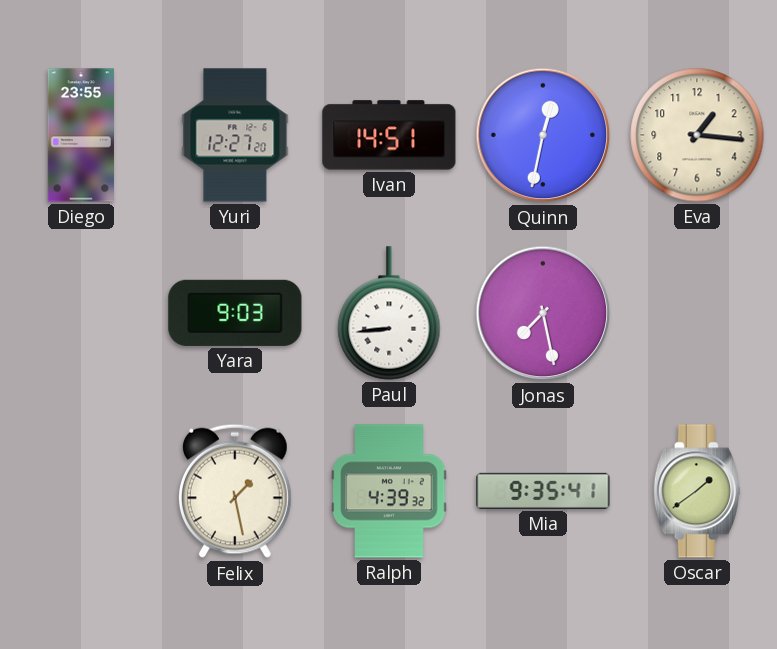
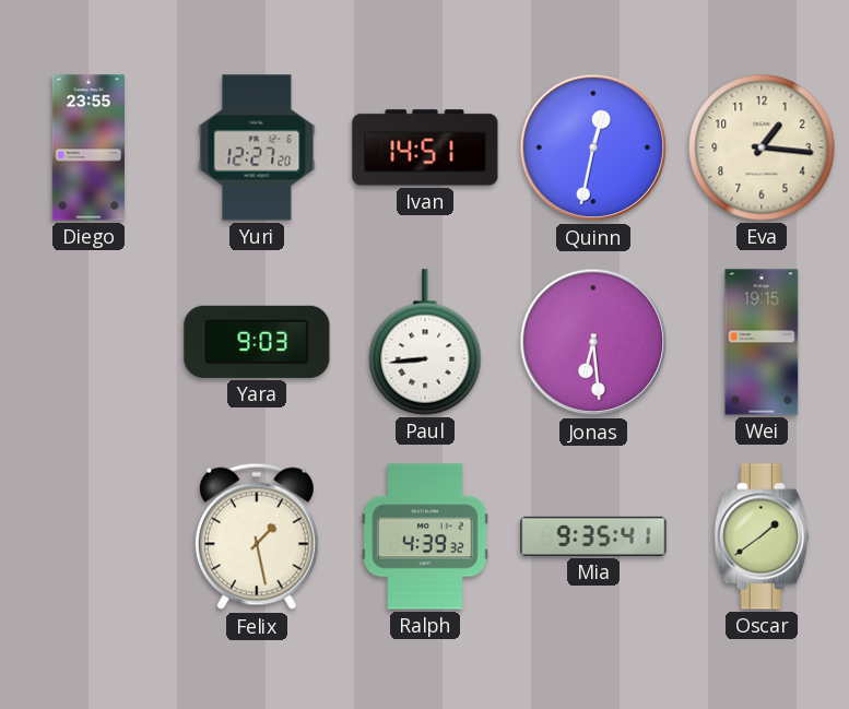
Jonas: 7:28 -> 6:29 (593, 342)
Wei: none -> 19:15 (762, 342)
